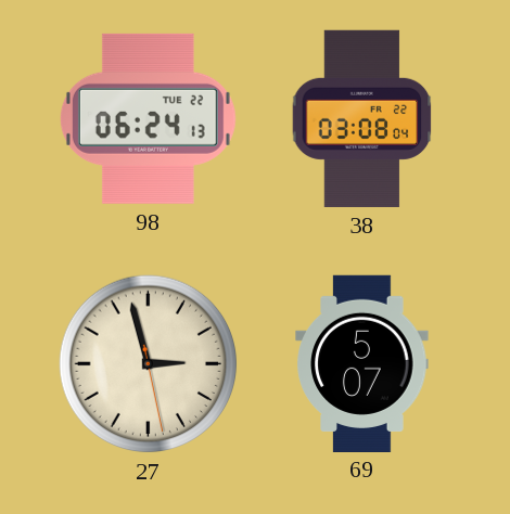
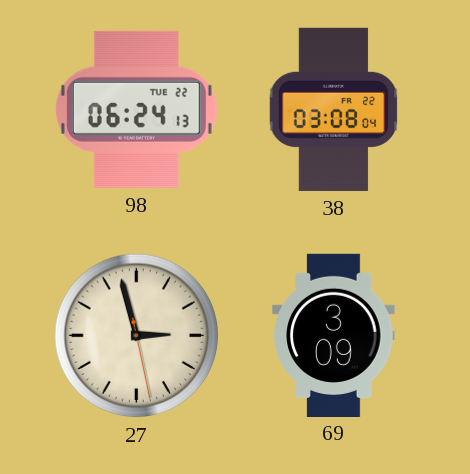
69: 5:07 -> 3:09 (334, 335)
